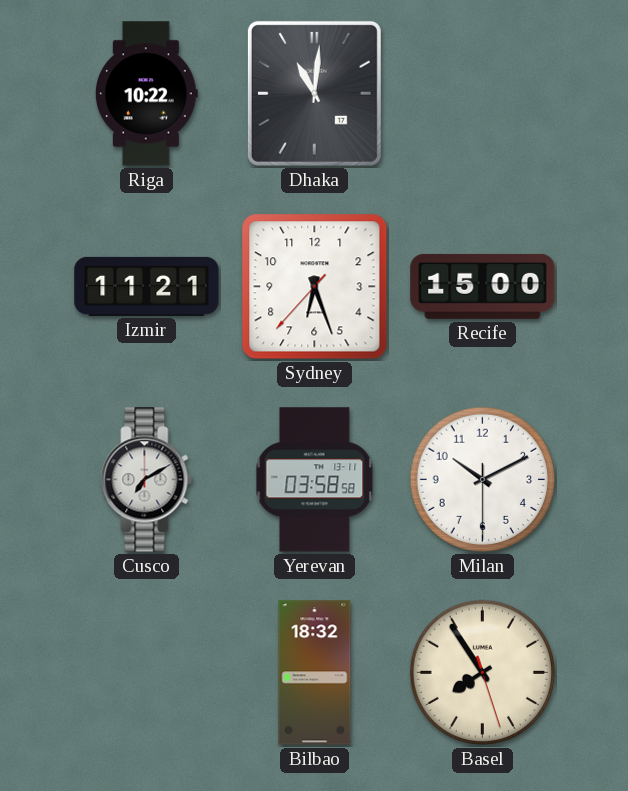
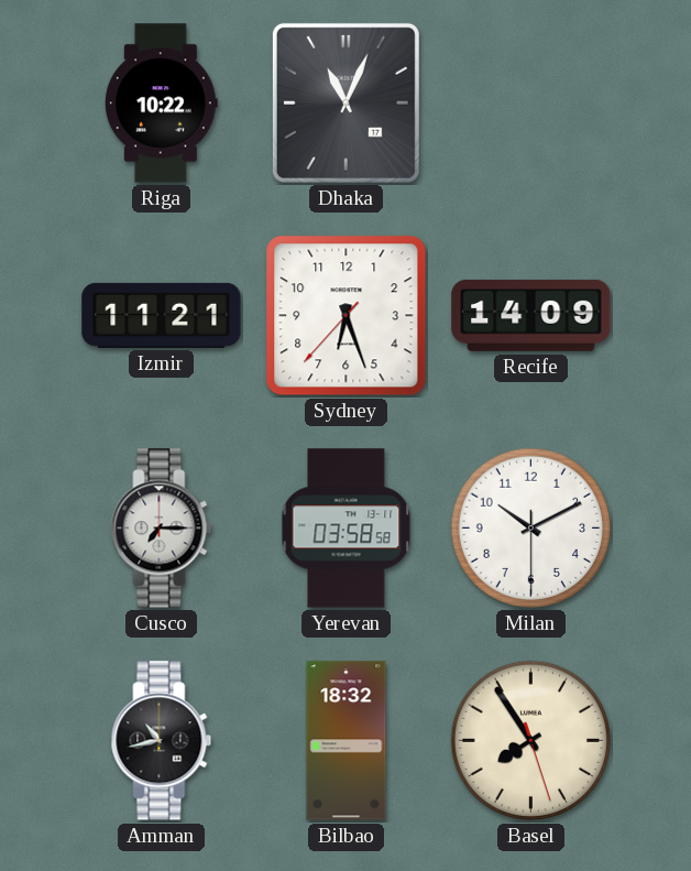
Dhaka: 11:01 -> 11:04 (345, 102)
Recife: 15:00 -> 14:09 (531, 315)
Cusco: 7:10 -> 7:15 (162, 529)
Amman: none -> 10:43 (162, 741)
